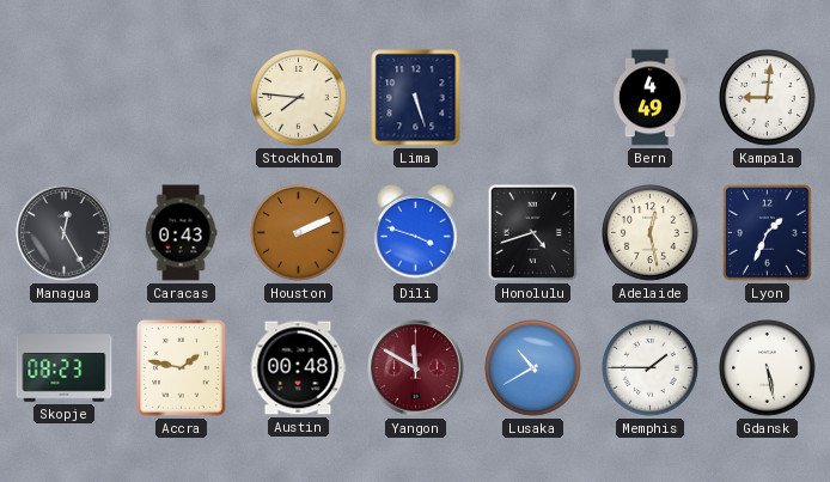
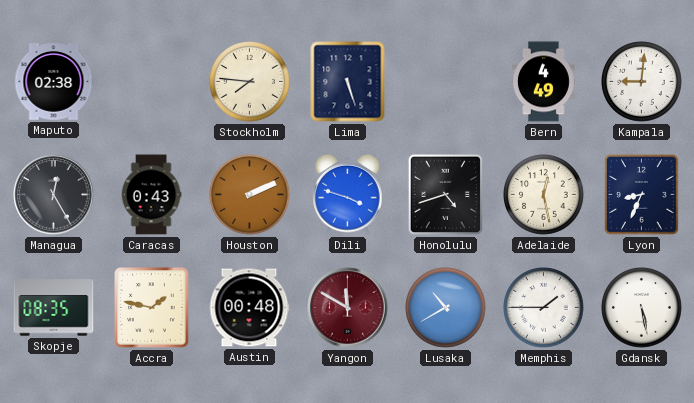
Maputo: none -> 02:38 (54, 82)
Lyon: 1:34 -> 8:34 (642, 195)
Skopje: 08:23 -> 08:35 (54, 308)
